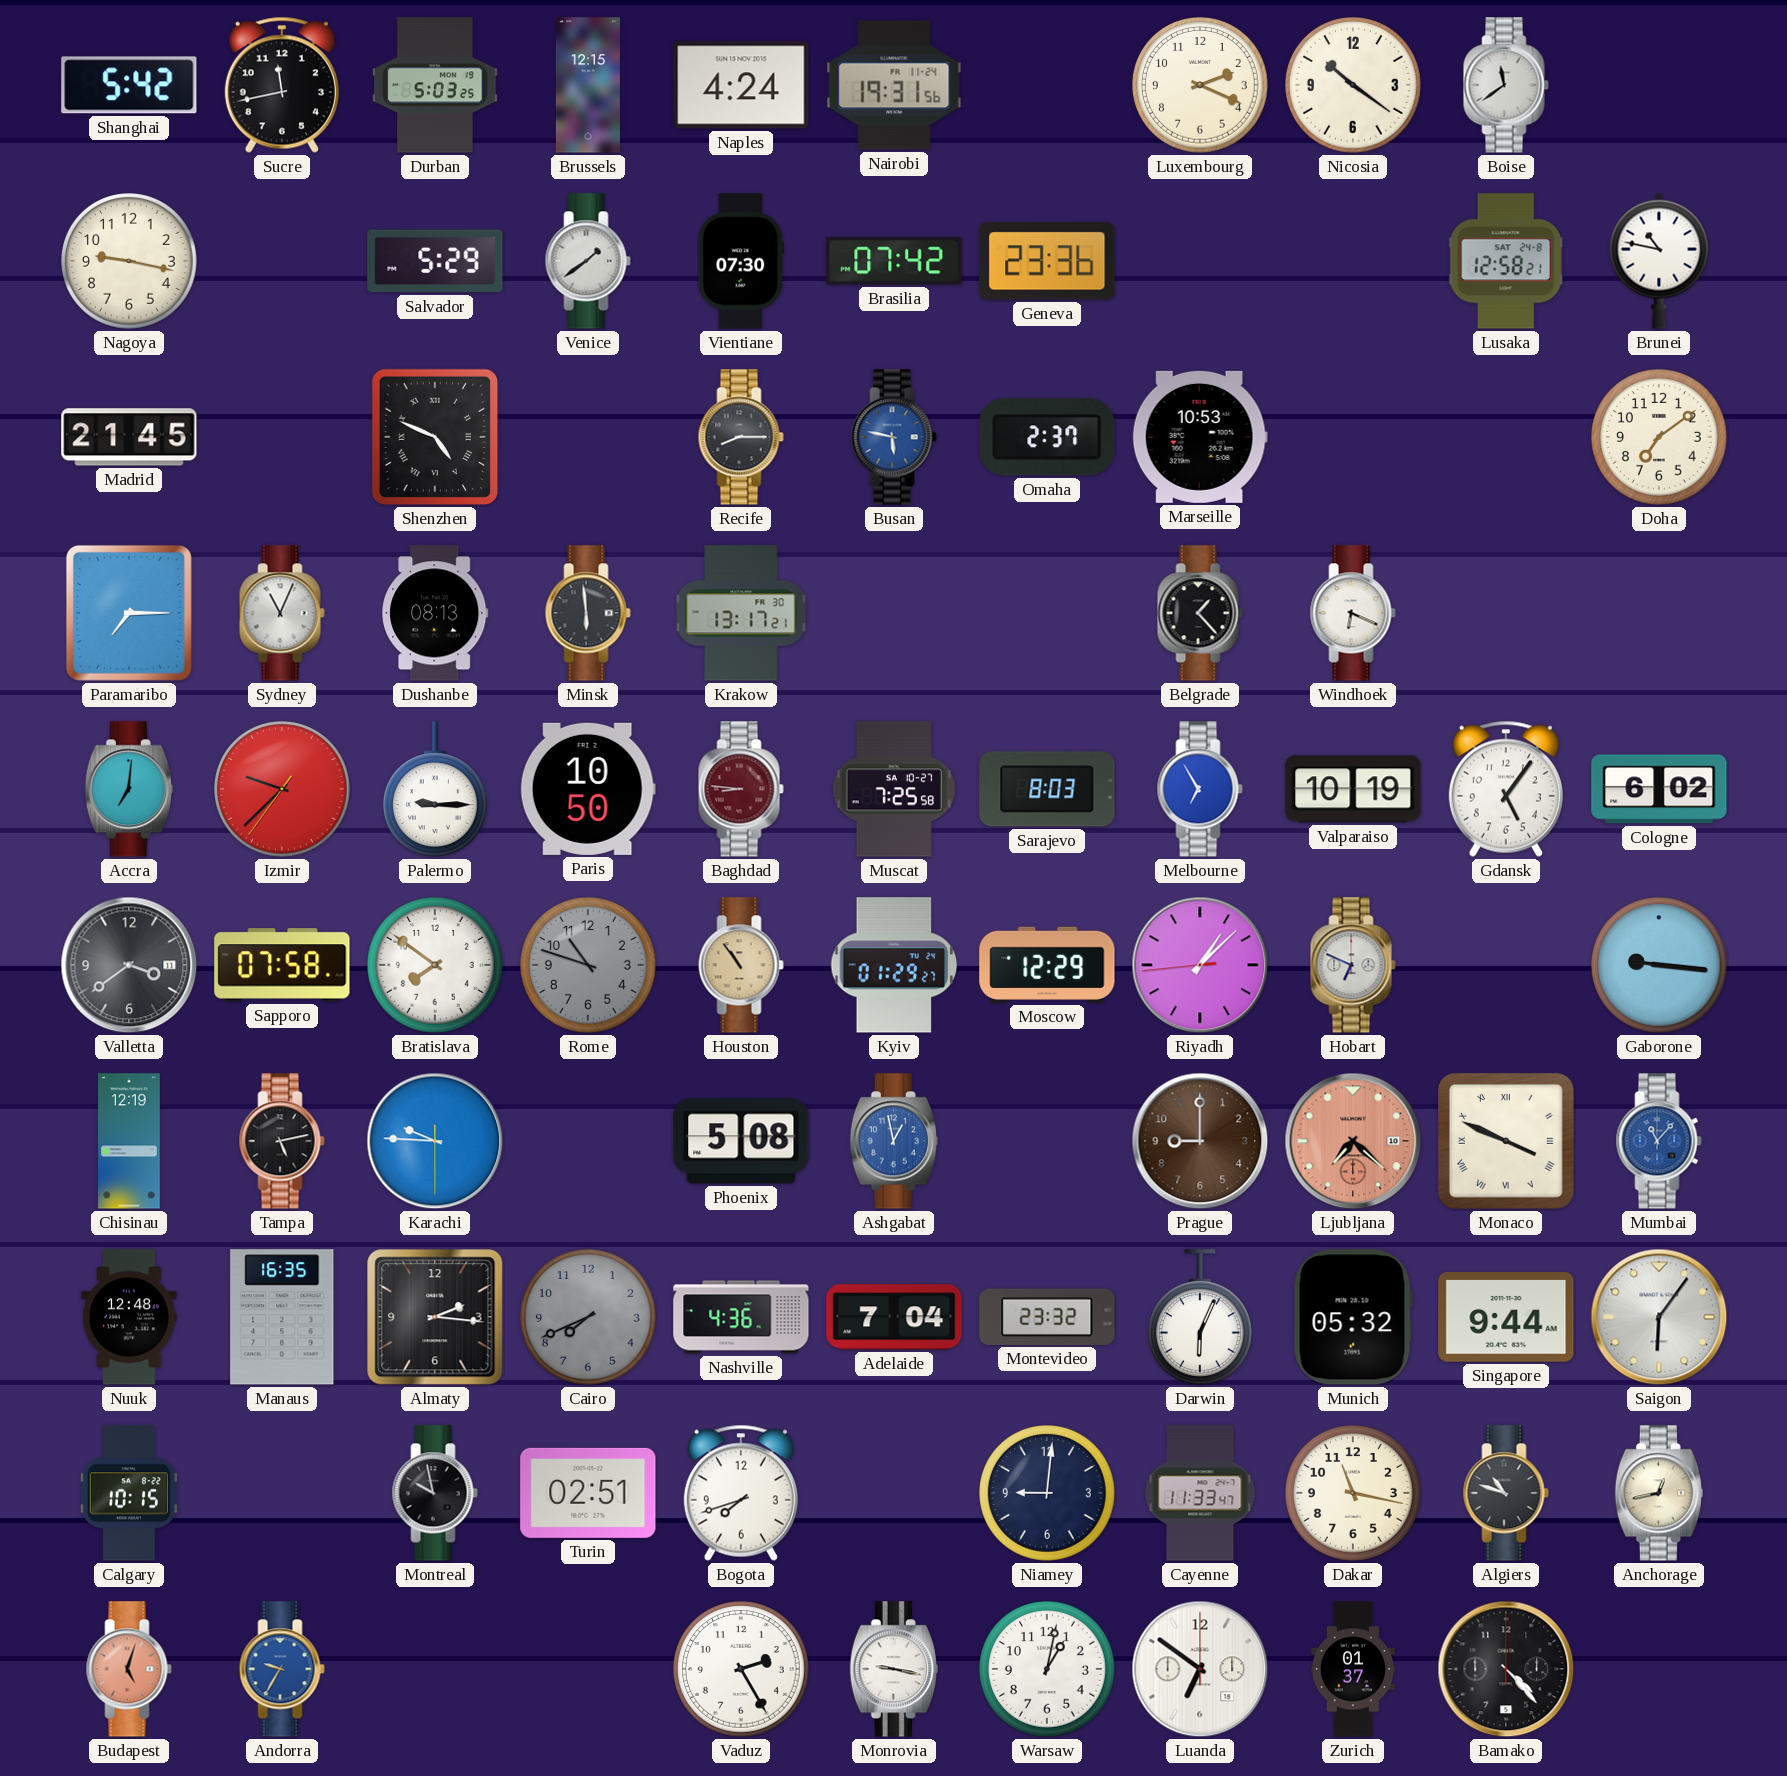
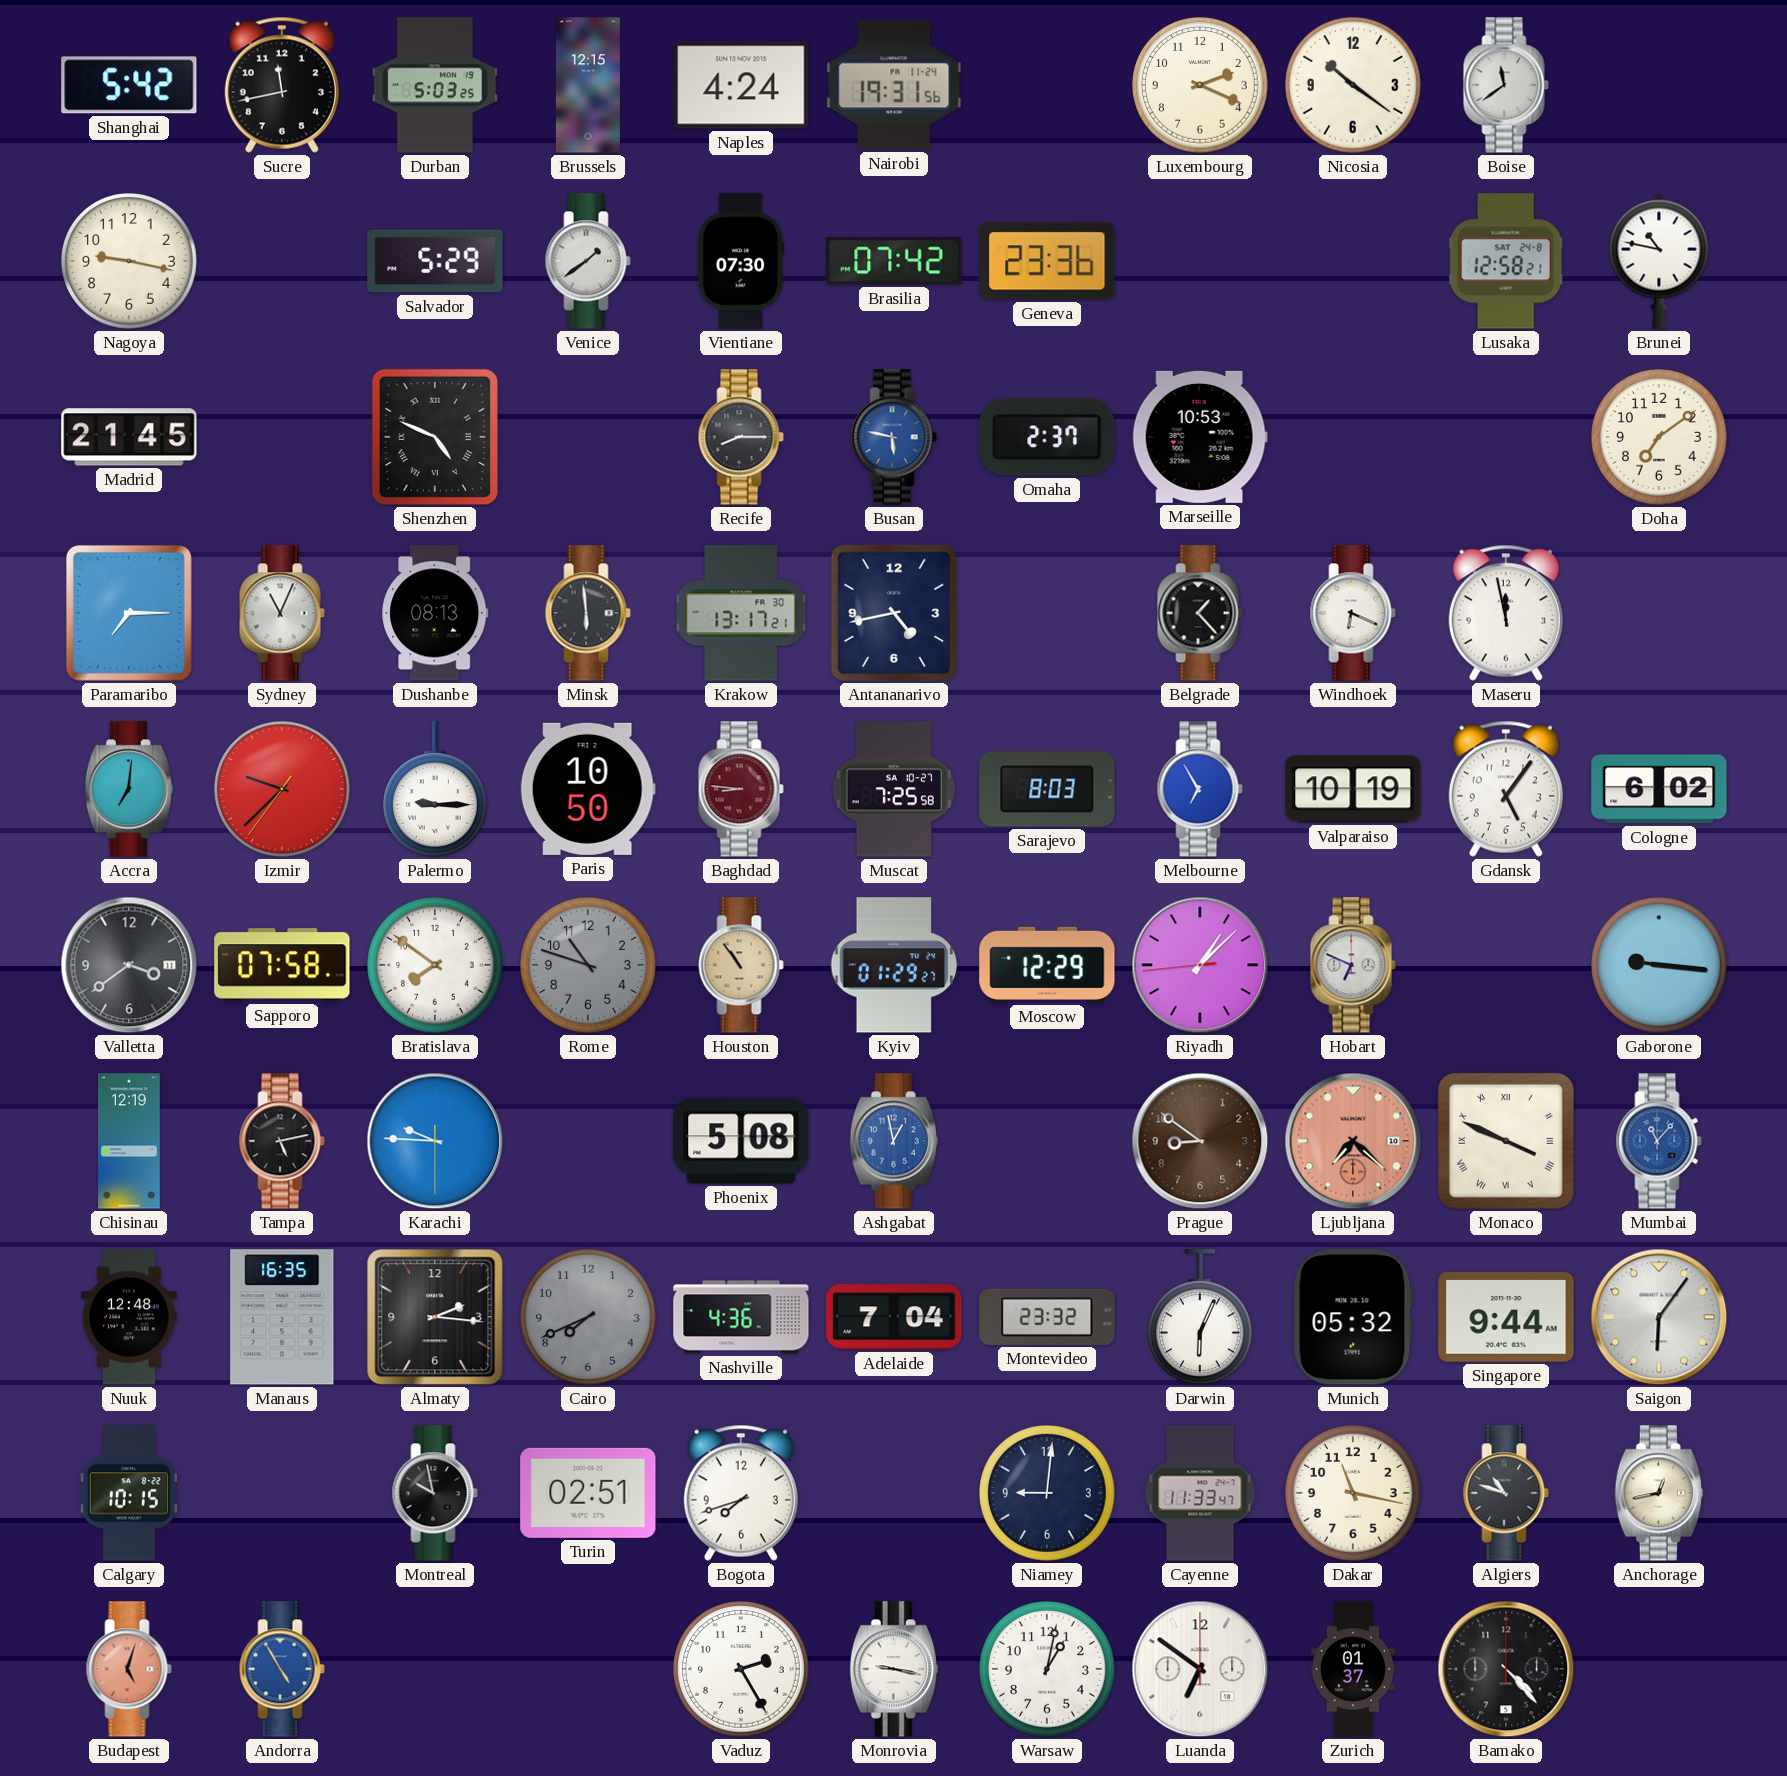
Antananarivo: none -> 4:43 (894, 613)
Maseru: none -> 11:58 (1506, 613)
Prague: 9:00 -> 8:51 (1200, 1141)
Andorra: 9:35 -> 4:55 (282, 1669)
